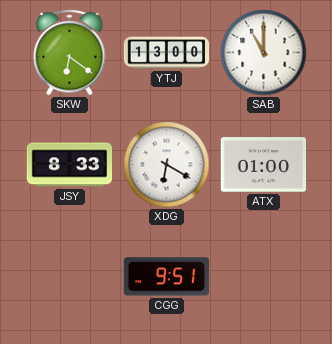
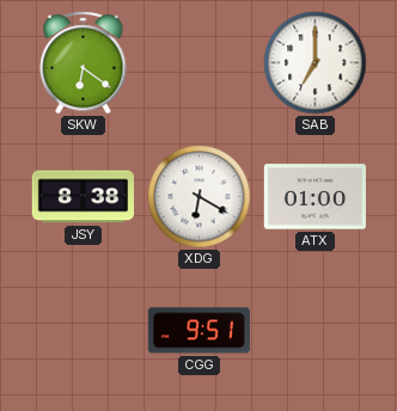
YTJ: 13:00 -> none (167, 53)
SAB: 11:00 -> 7:00 (316, 63)
JSY: 8:33 -> 8:38 (84, 197)
